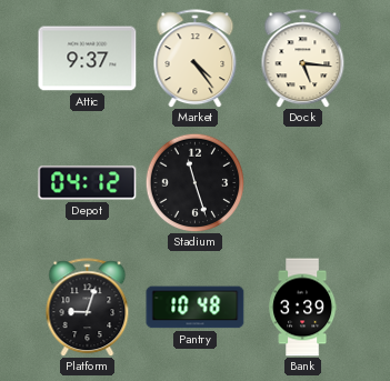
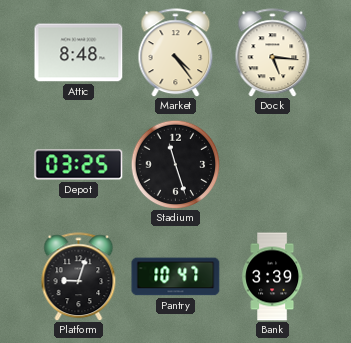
Attic: 9:37 -> 8:48 (79, 53)
Depot: 04:12 -> 03:25 (79, 165)
Pantry: 10:48 -> 10:47 (176, 277)
